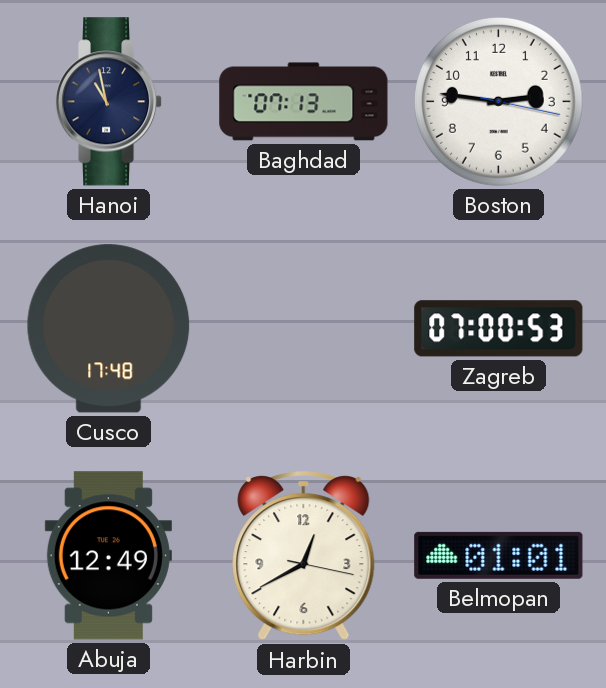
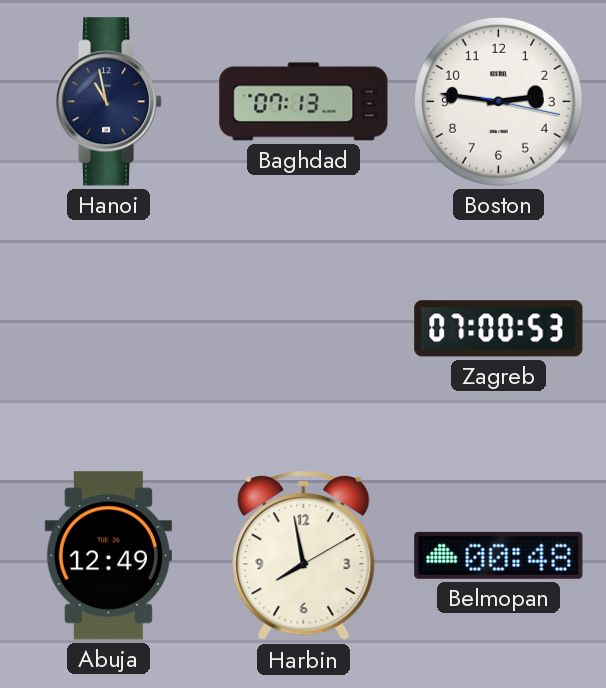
Cusco: 17:48 -> none (109, 329)
Harbin: 12:40 -> 7:58 (304, 557)
Belmopan: 01:01 -> 00:48 (499, 555)
